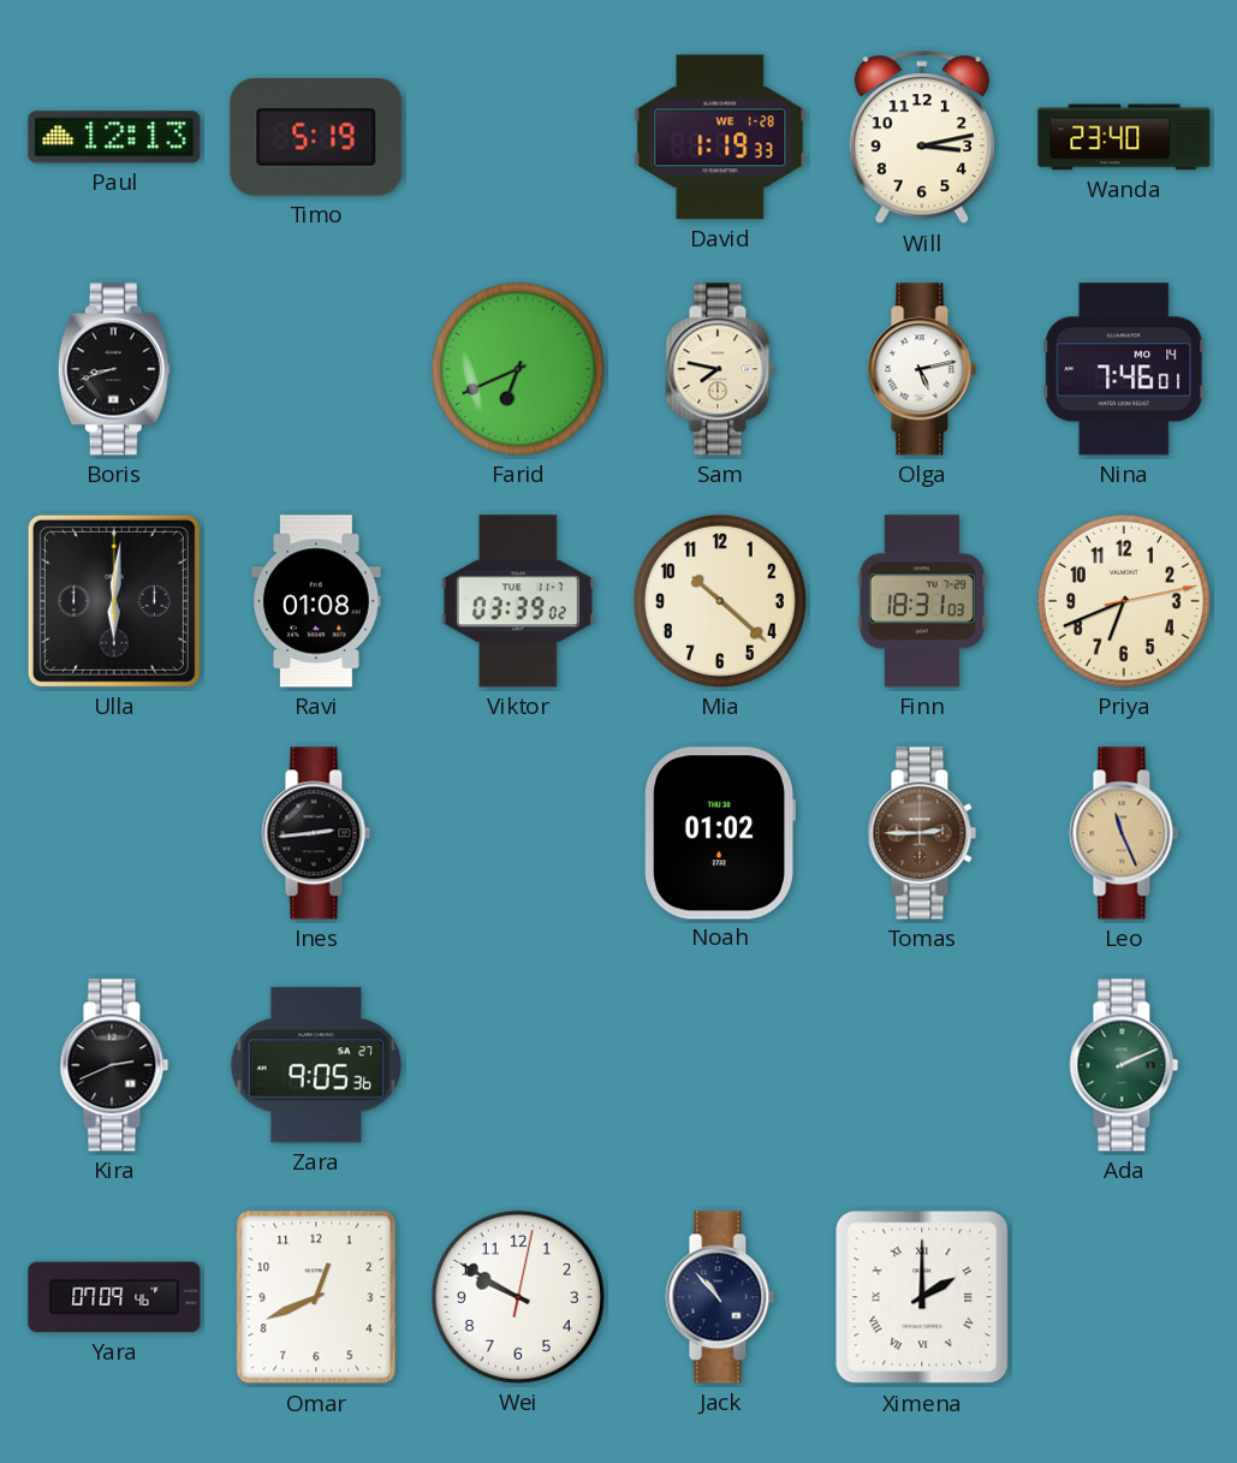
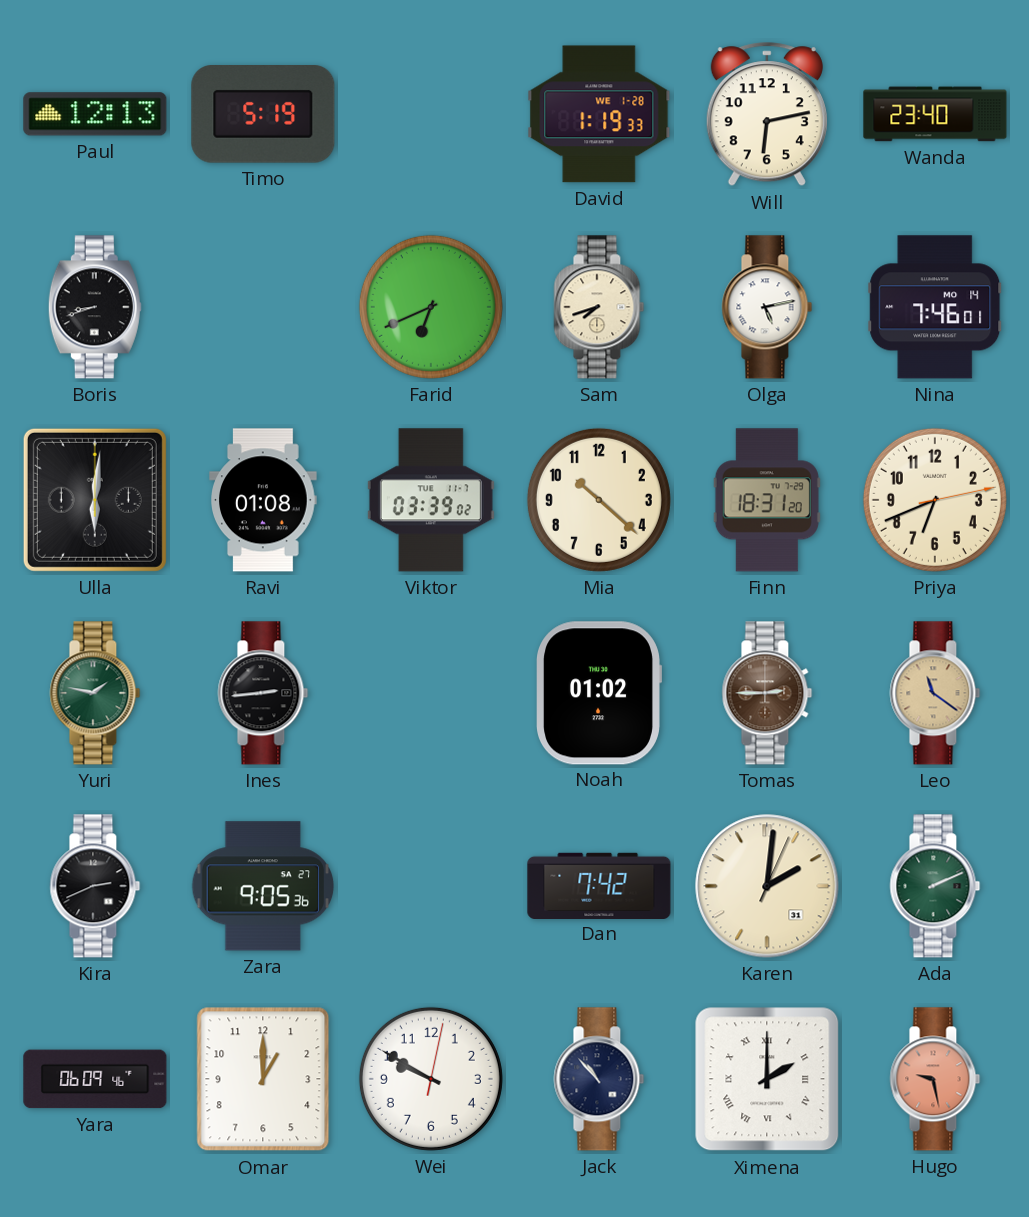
Will: 3:13 -> 6:13 (767, 115)
Sam: 7:47 -> 7:42 (599, 307)
Finn: 18:31:03 -> 18:31:20 (767, 500)
Yuri: none -> 1:47 (95, 693)
Leo: 11:26 -> 11:21 (935, 693)
Dan: none -> 7:42 (599, 885)
Karen: none -> 2:01 (767, 886)
Yara: 07:09 -> 06:09 (95, 1079)
Omar: 12:41 -> 1:00 (263, 1079)
Hugo: none -> 9:28 (935, 1079)
